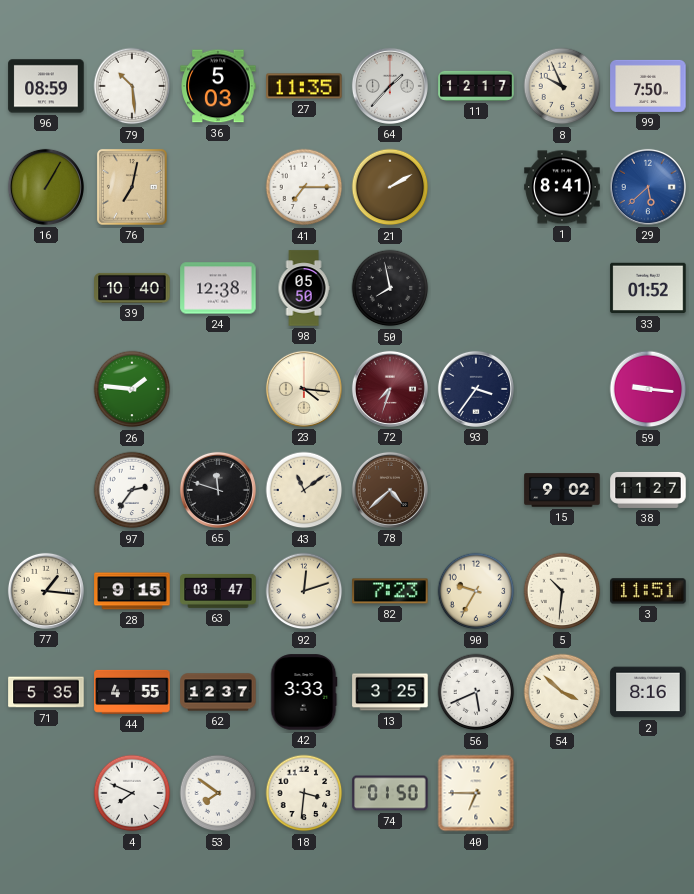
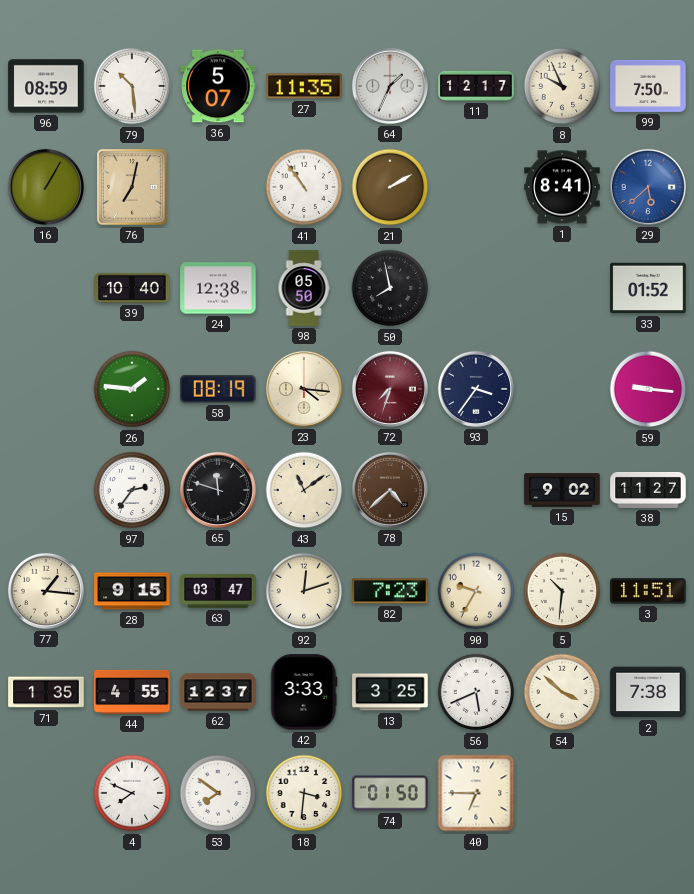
36: 5:03 -> 5:07 (218, 86)
64: 1:37 -> 1:34 (390, 86)
41: 7:15 -> 10:54 (304, 187)
58: none -> 08:19 (218, 389)
71: 5:35 -> 1:35 (46, 692)
2: 8:16 -> 7:38 (648, 692)
